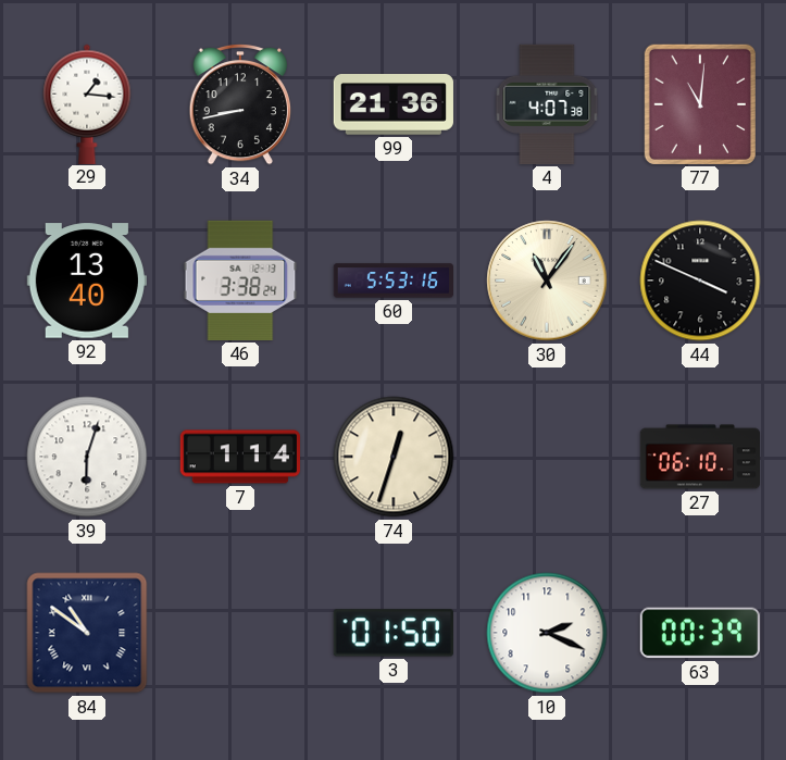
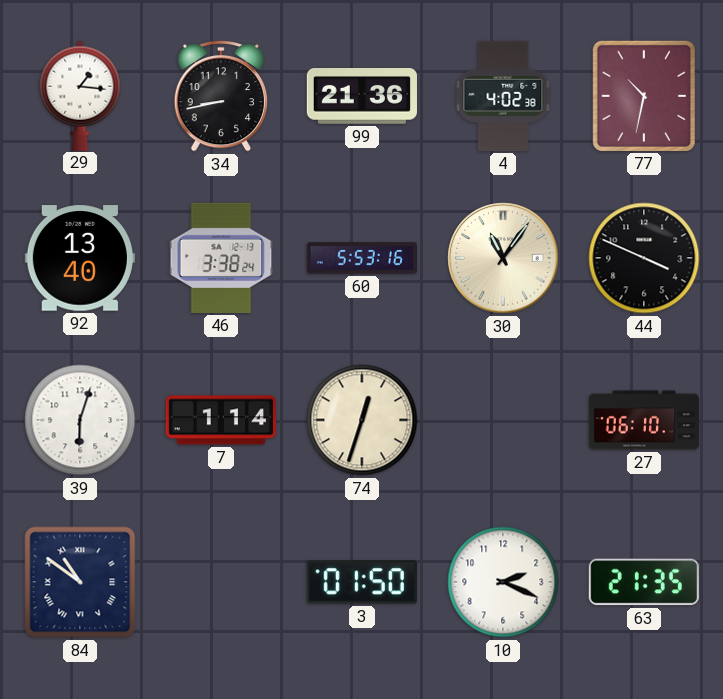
4: 4:07 -> 4:02 (503, 96)
77: 11:01 -> 10:32 (644, 96)
63: 00:39 -> 21:35 (644, 582)
